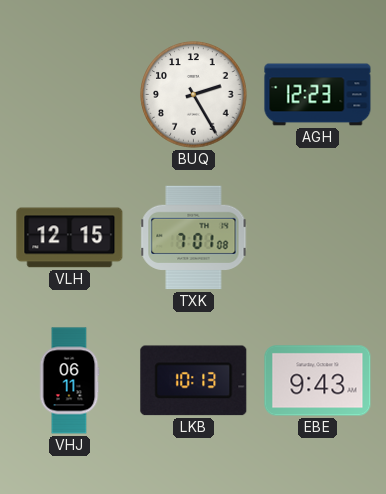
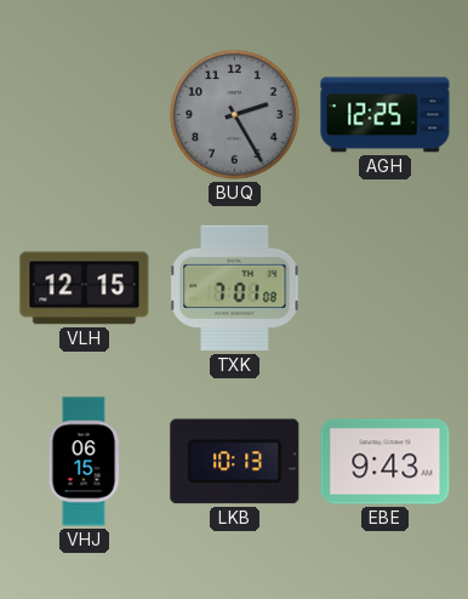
BUQ dial: white -> grey (235, 115)
AGH: 12:23 -> 12:25 (386, 115)
VHJ: 06:11 -> 06:15 (84, 462)
